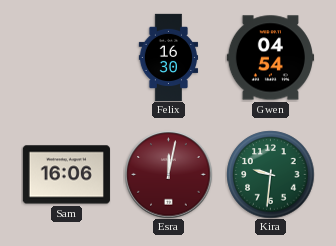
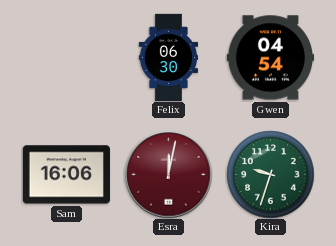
Felix: 16:30 -> 06:30 (169, 57)
Kira: 9:31 -> 9:33 (270, 174)
